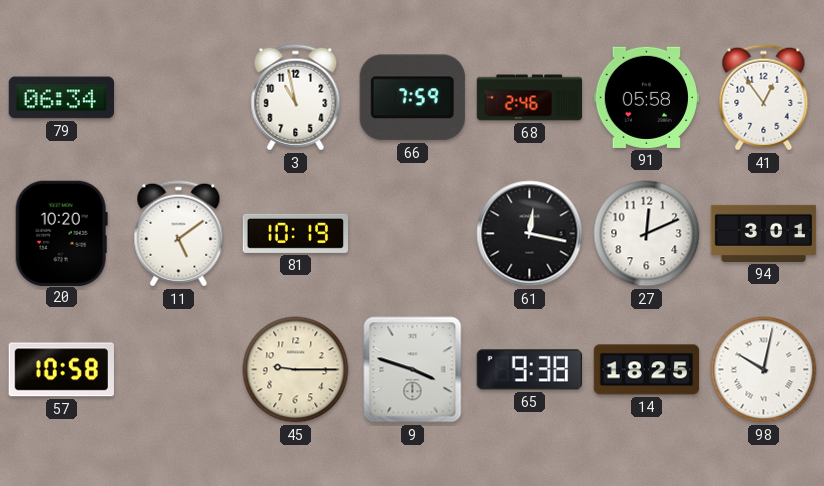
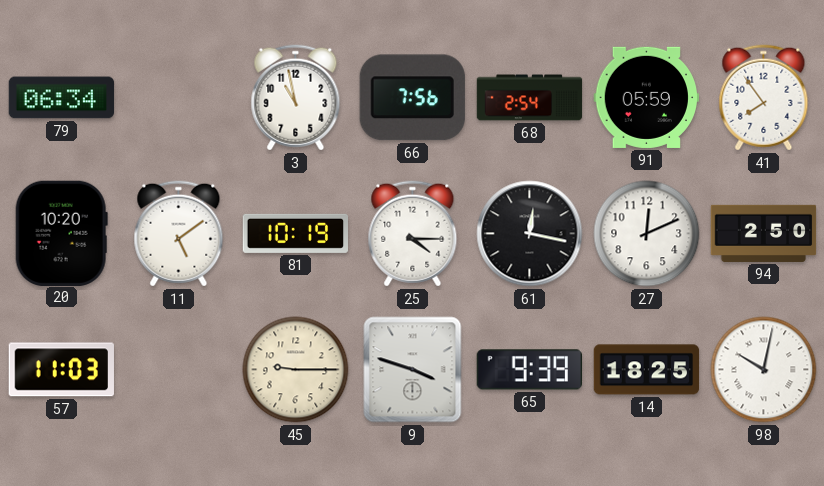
66: 7:59 -> 7:56 (412, 98)
68: 2:46 -> 2:54 (530, 98)
91: 05:58 -> 05:59 (646, 97)
41: 12:54 -> 7:54 (764, 98)
25: none -> 4:15 (413, 234)
94: 3:01 -> 2:50 (764, 233)
57: 10:58 -> 11:03 (61, 370)
65: 9:38 -> 9:39 (529, 370)
